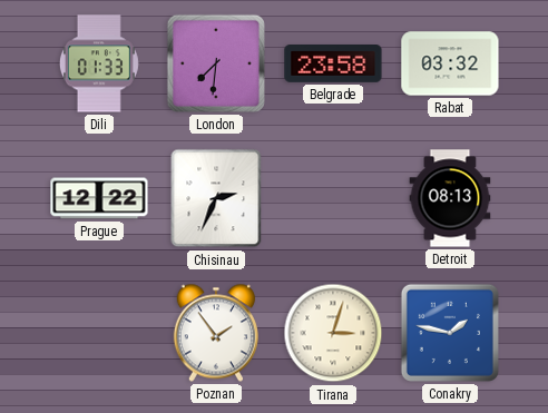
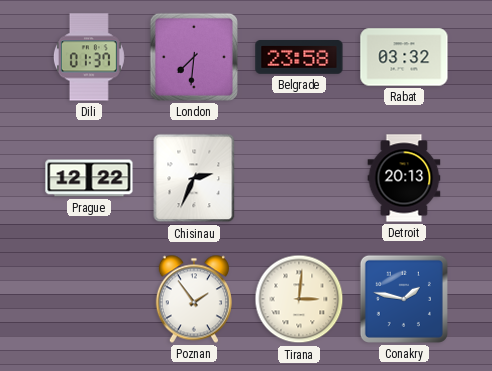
Dili: 01:33 -> 01:37 (89, 57)
Detroit: 08:13 -> 20:13 (404, 178)
Tirana: 3:03 -> 3:01 (299, 299)
